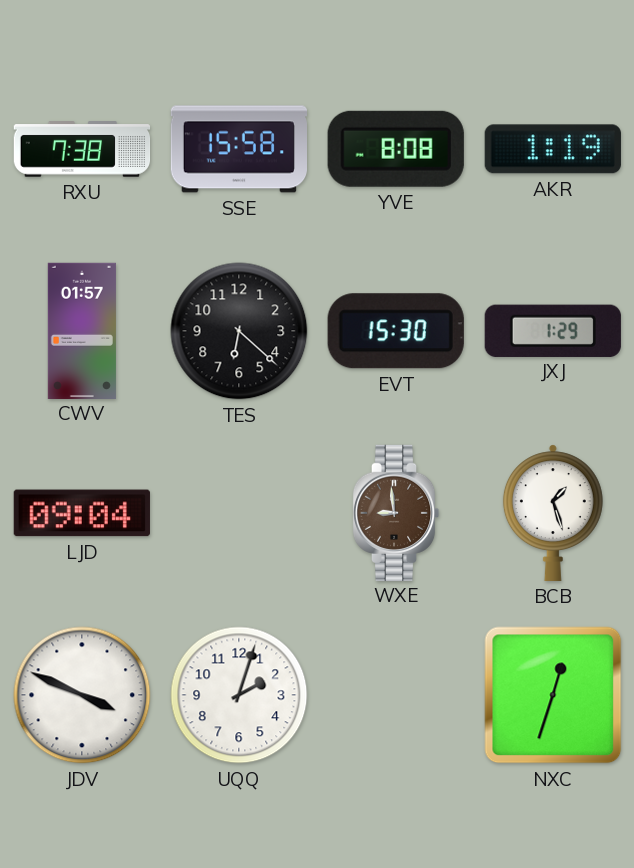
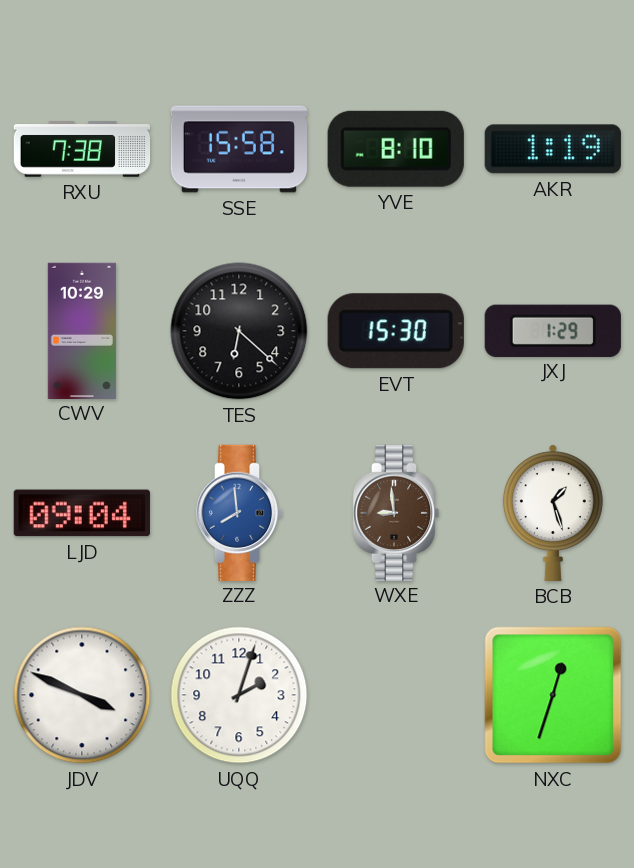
YVE: 8:08 -> 8:10 (396, 149)
CWV: 01:57 -> 10:29 (82, 330)
ZZZ: none -> 7:59 (239, 512)
